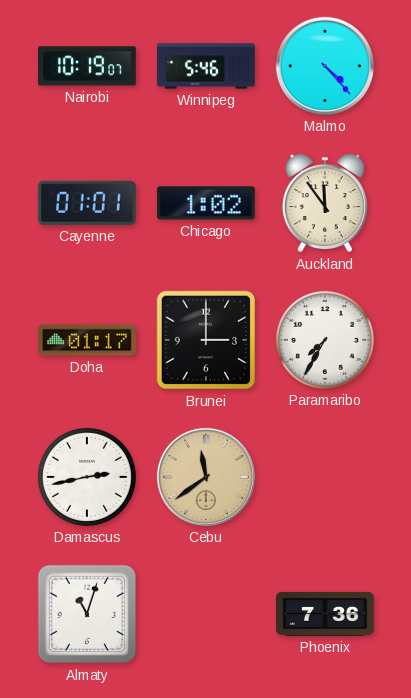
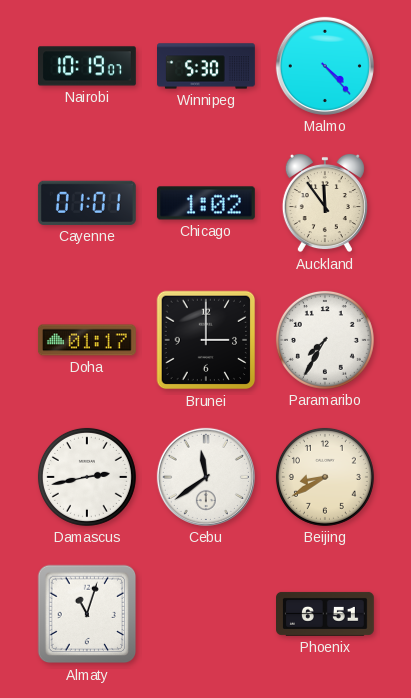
Winnipeg: 5:46 -> 5:30 (207, 66)
Cebu dial: champagne -> white (206, 477)
Beijing: none -> 8:40 (325, 477)
Phoenix: 7:36 -> 6:51 (326, 614)
